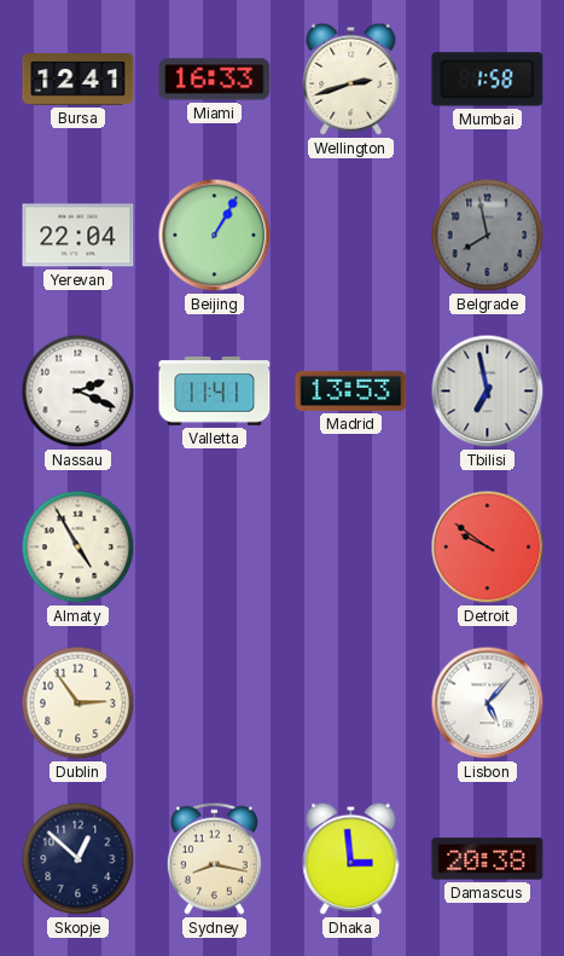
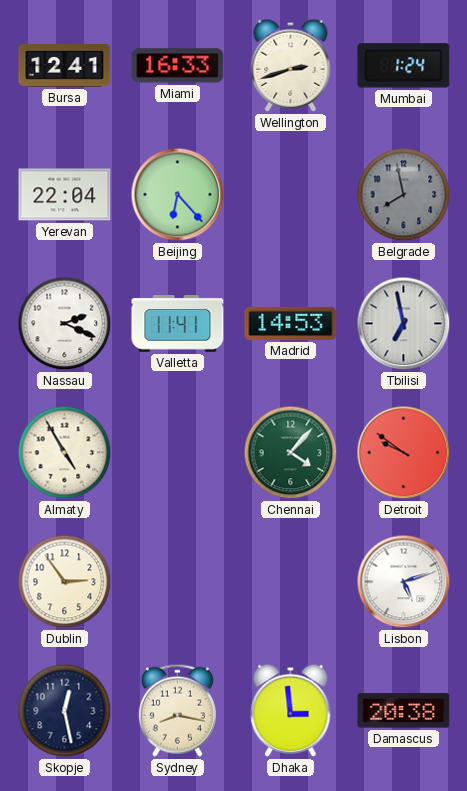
Mumbai: 1:58 -> 1:24 (404, 66)
Beijing: 1:05 -> 6:23 (178, 195)
Madrid: 13:53 -> 14:53 (291, 323)
Chennai: none -> 4:07 (291, 453)
Lisbon: 5:07 -> 5:12 (404, 582)
Skopje: 12:52 -> 12:28 (65, 711)
